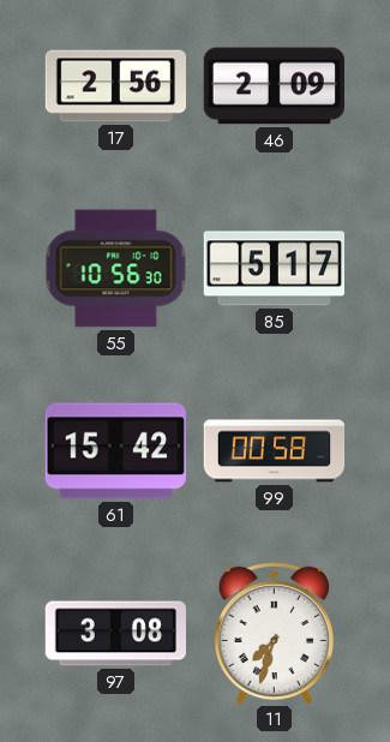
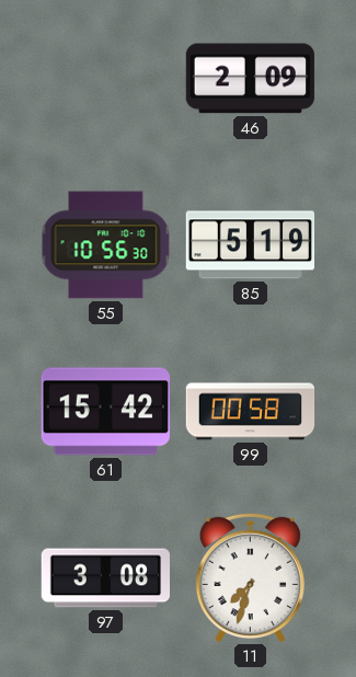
17: 2:56 -> none (116, 86)
85: 5:17 -> 5:19 (250, 245)
